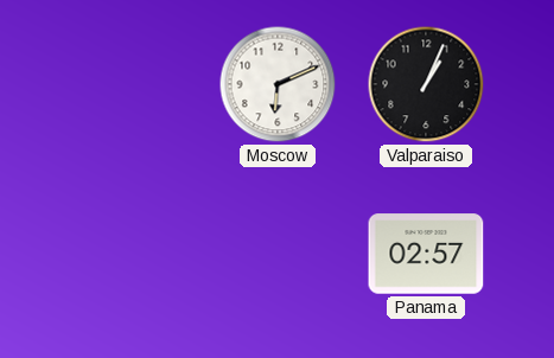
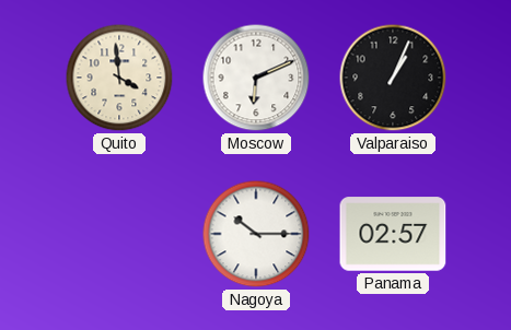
Quito: none -> 3:59 (119, 78)
Nagoya: none -> 10:15 (256, 234)
